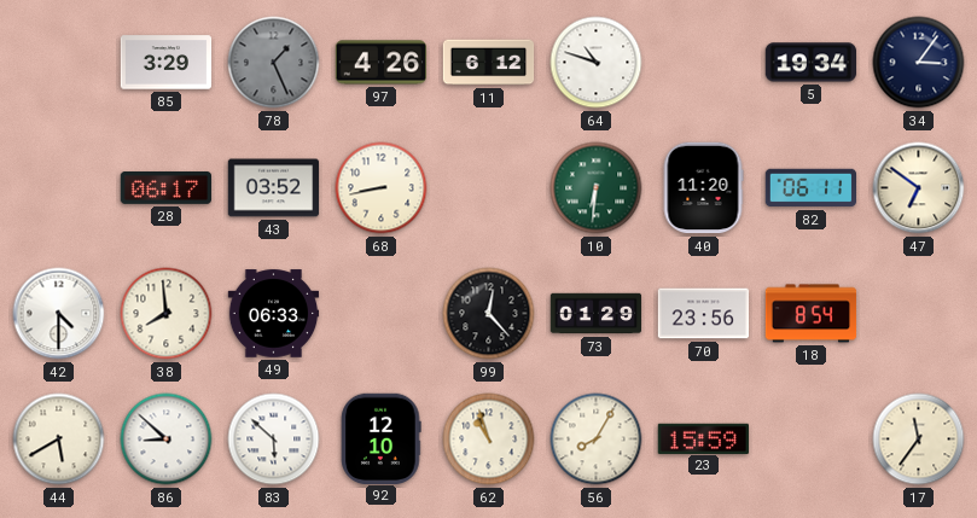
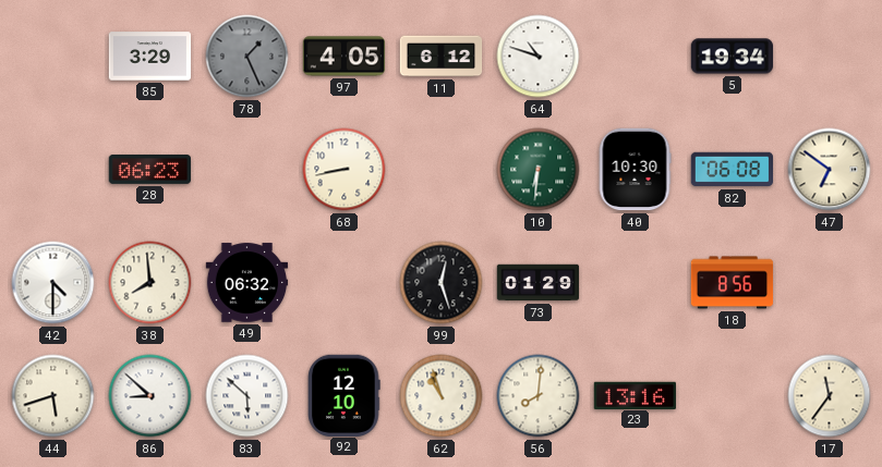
97: 4:26 -> 4:05 (345, 57)
34: 3:06 -> none (919, 63)
28: 06:17 -> 06:23 (150, 170)
43: 03:52 -> none (274, 188)
40: 11:20 -> 10:30 (635, 170)
82: 06:11 -> 06:08 (733, 170)
49: 06:33 -> 06:32 (247, 283)
99: 12:23 -> 12:27 (442, 283)
70: 23:56 -> none (704, 314)
18: 8:54 -> 8:56 (733, 283)
44: 5:40 -> 5:42 (53, 396)
56: 8:05 -> 8:01 (539, 396)
23: 15:59 -> 13:16 (635, 395)
